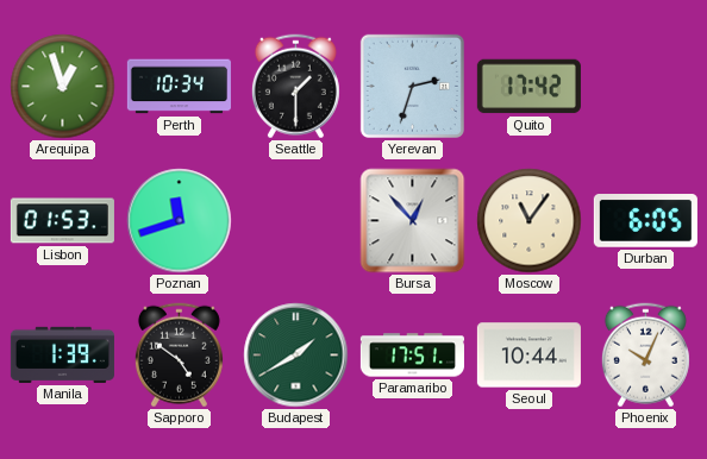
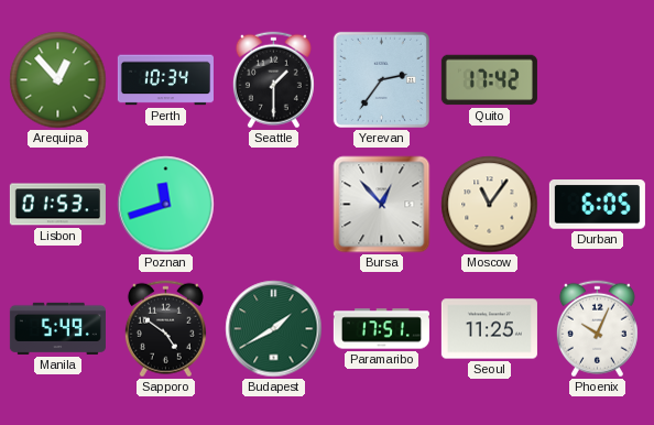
Arequipa: 12:57 -> 12:53 (58, 80)
Yerevan: 2:33 -> 2:36 (381, 79)
Manila: 1:39 -> 5:49 (57, 328)
Seoul: 10:44 -> 11:25 (489, 329)
